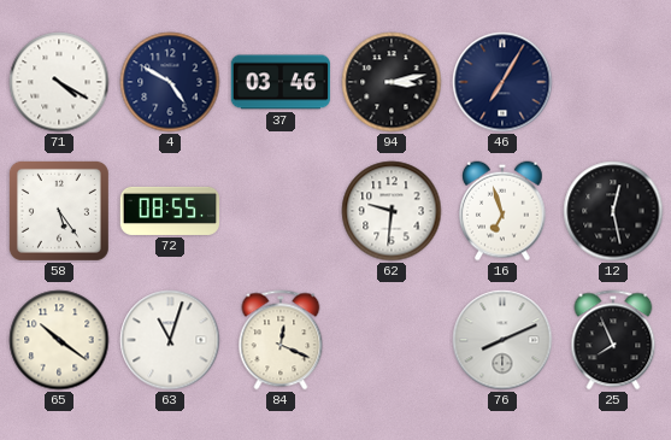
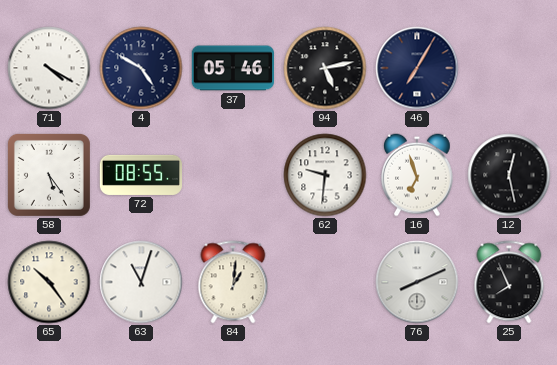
37: 03:46 -> 05:46 (232, 68)
94: 3:13 -> 5:13 (325, 68)
65: 10:21 -> 10:24 (49, 282)
84: 12:19 -> 1:01 (233, 282)
